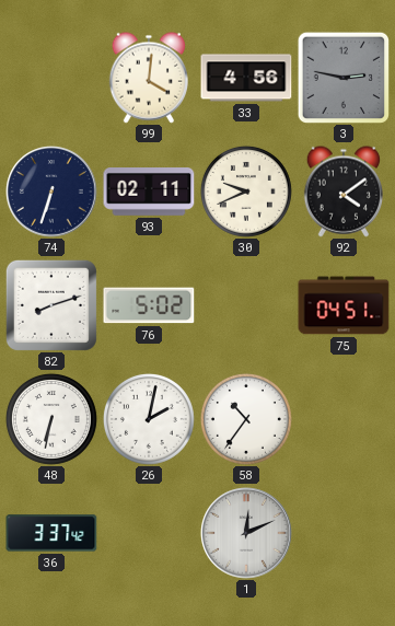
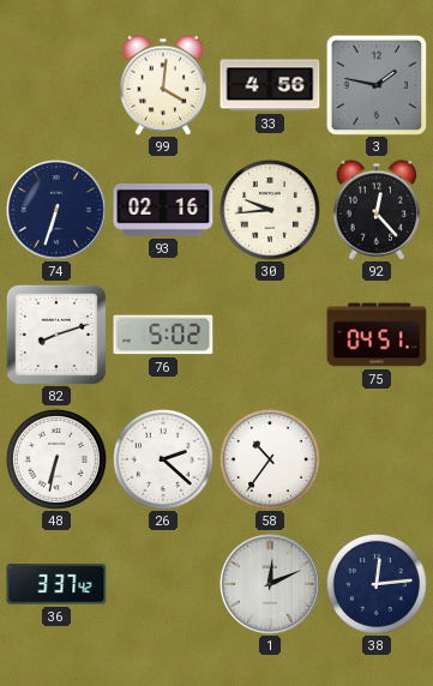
3: 2:47 -> 1:47 (377, 85)
93: 02:11 -> 02:16 (163, 211)
30: 9:41 -> 9:44 (270, 210)
92: 4:09 -> 12:23 (375, 210)
26: 2:02 -> 2:22 (163, 459)
38: none -> 12:14 (377, 584)
